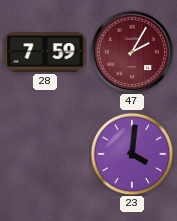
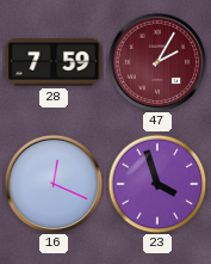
16: none -> 12:19 (54, 184)
23: 4:01 -> 3:57 (157, 184)
